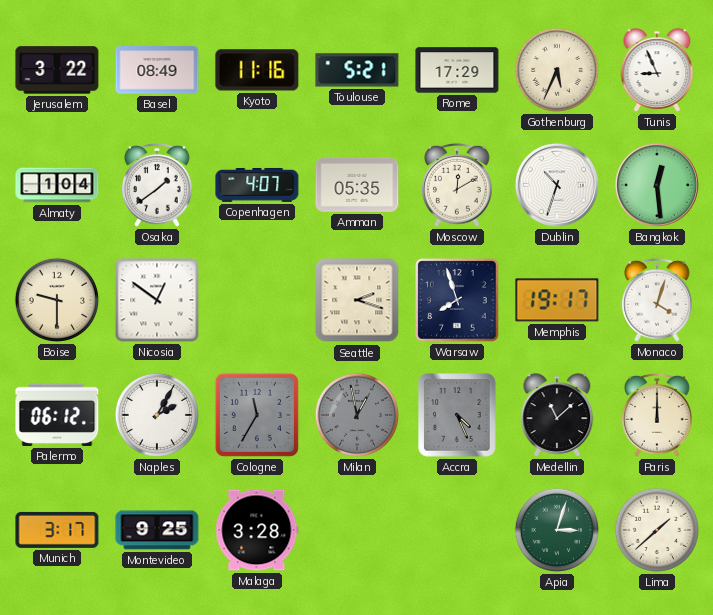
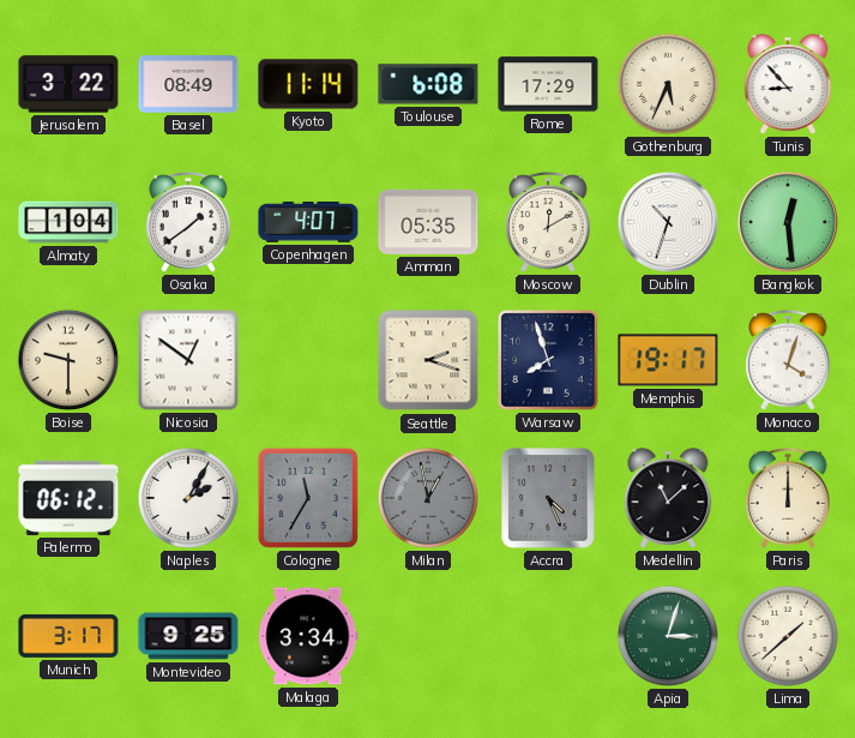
Kyoto: 11:16 -> 11:14 (308, 84)
Toulouse: 5:21 -> 6:08 (428, 84)
Tunis: 8:56 -> 8:53 (788, 84)
Malaga: 3:28 -> 3:34 (308, 636)
